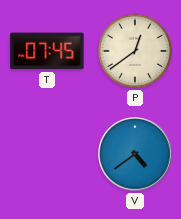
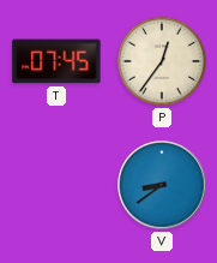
P: 12:39 -> 12:36 (162, 61)
V: 4:39 -> 8:39 (162, 185)
